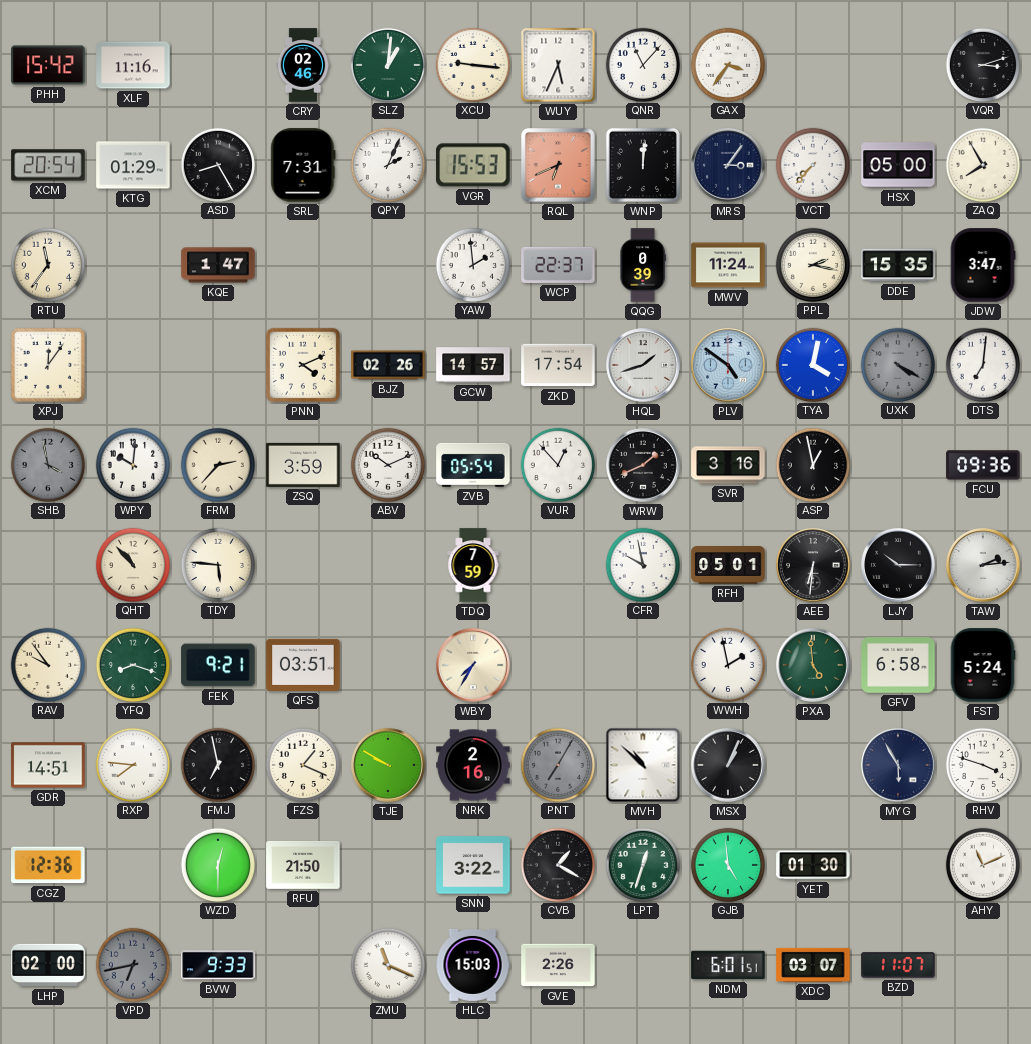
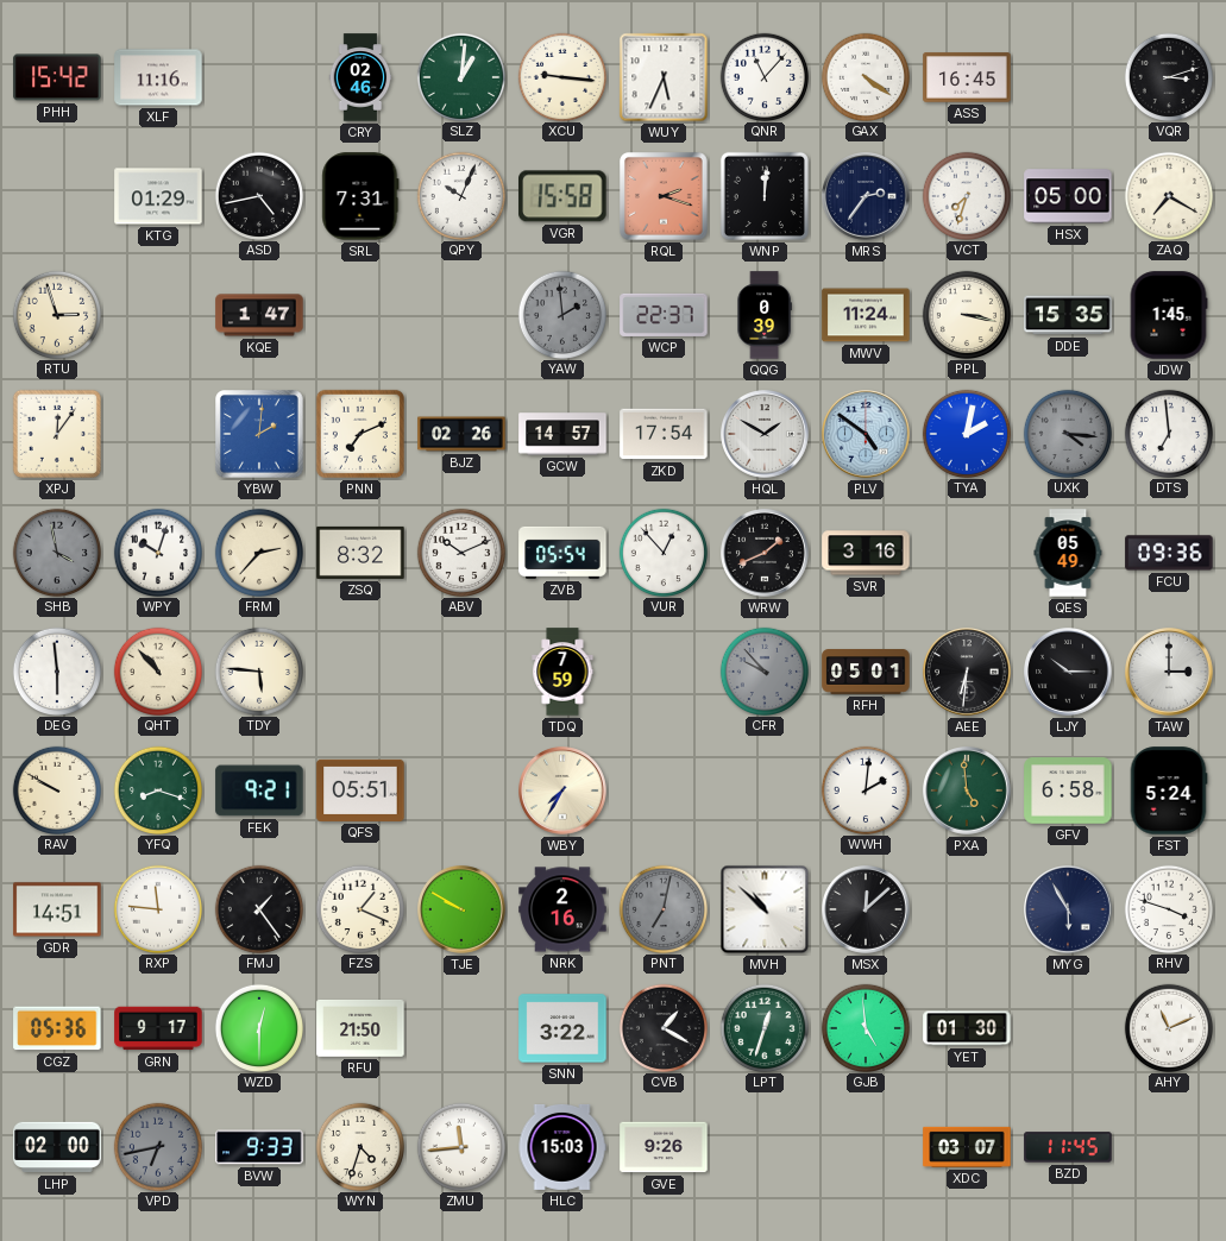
GAX: 3:36 -> 4:21 (865, 76)
ASS: none -> 16:45 (967, 77)
XCM: 20:54 -> none (48, 165)
ASD: 8:25 -> 4:43 (258, 195)
QPY: 2:04 -> 10:04 (460, 195)
VGR: 15:53 -> 15:58 (562, 196)
RQL: 6:41 -> 2:18 (664, 196)
MRS: 3:06 -> 2:36 (867, 197)
VCT: 7:37 -> 7:33 (966, 195)
ZAQ: 7:55 -> 7:20 (1168, 195)
RTU: 11:36 -> 2:57 (56, 314)
YAW dial: white -> grey (561, 314)
PPL: 2:17 -> 3:17 (966, 314)
JDW: 3:47 -> 1:45 (1169, 315)
YBW: none -> 2:01 (259, 434)
PNN: 4:11 -> 7:11 (360, 434)
HQL: 1:42 -> 1:50 (766, 435)
TYA: 4:02 -> 2:02 (966, 433)
UXK: 4:20 -> 4:16 (1067, 433)
DTS: 7:01 -> 6:59 (1168, 433)
WPY: 10:01 -> 10:03 (157, 552)
ZSQ: 3:59 -> 8:32 (360, 553)
ASP: 12:58 -> none (812, 464)
QES: none -> 05:49 (1068, 553)
DEG: none -> 5:59 (56, 670)
CFR: 9:58 -> 9:53 (763, 670)
CFR dial: white -> grey (763, 670)
TAW: 2:14 -> 3:00 (1170, 673)
RAV: 9:54 -> 9:50 (56, 789)
QFS: 03:51 -> 05:51 (360, 790)
WWH: 1:58 -> 2:01 (865, 789)
RXP: 7:46 -> 11:46 (157, 908)
FMJ: 6:58 -> 1:24 (258, 908)
PNT: 7:05 -> 7:02 (662, 908)
MSX: 1:04 -> 12:08 (867, 911)
CGZ: 12:36 -> 05:36 (57, 1028)
GRN: none -> 9:17 (158, 1028)
WYN: none -> 4:33 (359, 1146)
ZMU: 11:19 -> 11:44 (460, 1146)
GVE: 2:26 -> 9:26 (664, 1147)
NDM: 6:01 -> none (728, 965)
BZD: 11:07 -> 11:45 (1068, 1147)
